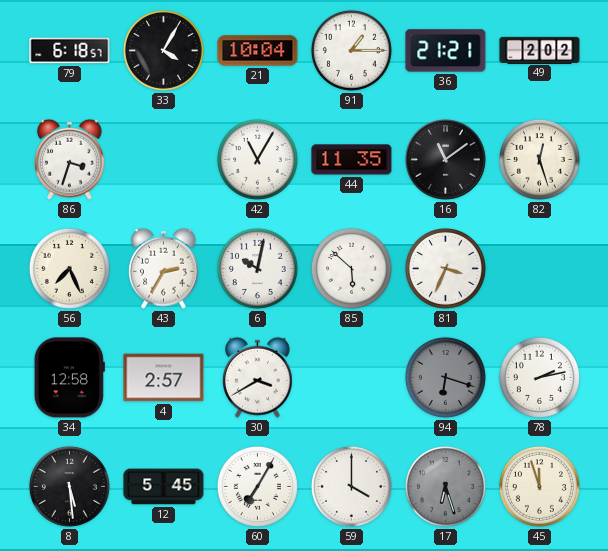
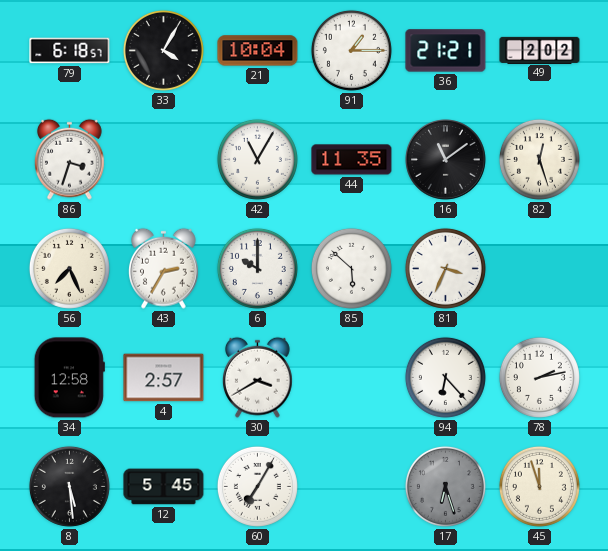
6: 10:02 -> 10:00 (257, 268)
94: 6:18 -> 6:23 (445, 377)
94 dial: grey -> white (445, 377)
59: 4:00 -> none (351, 486)
